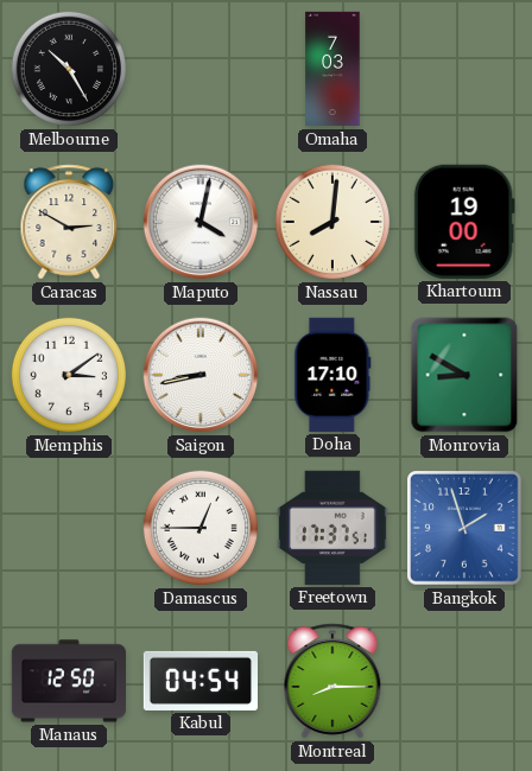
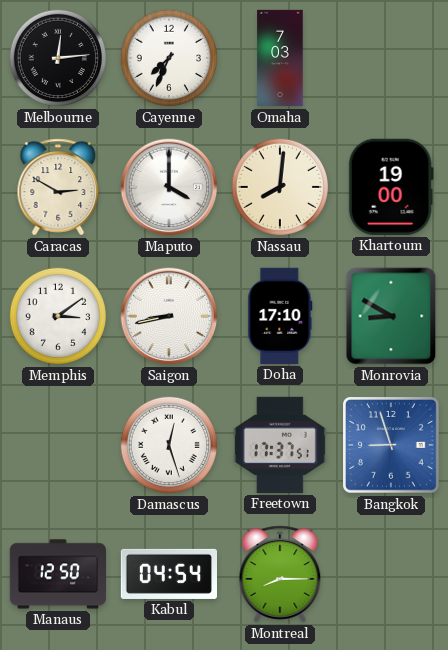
Melbourne: 10:25 -> 12:14 (58, 58)
Cayenne: none -> 7:34 (169, 58)
Maputo: 4:02 -> 4:00 (169, 187)
Damascus: 12:45 -> 12:27 (169, 445)
Bangkok: 1:57 -> 8:57 (392, 446)
